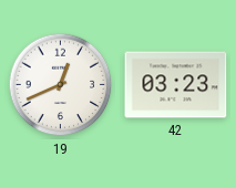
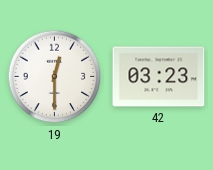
19: 12:41 -> 12:30 (55, 77)
